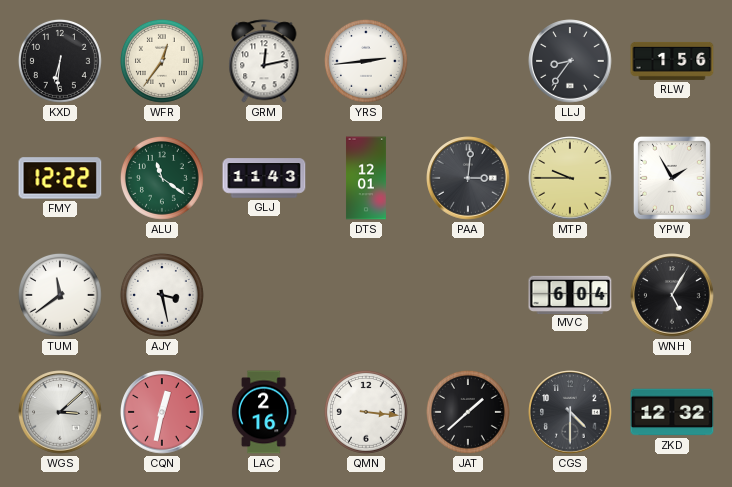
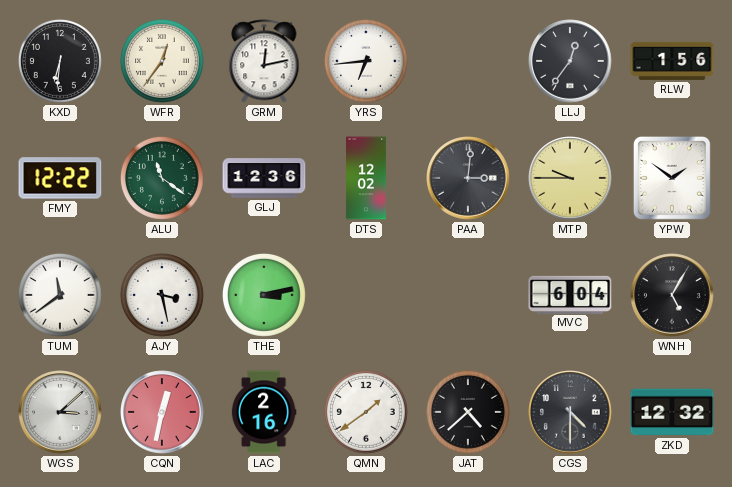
YRS: 2:44 -> 6:44 (366, 61)
LLJ: 8:36 -> 12:36 (570, 61)
GLJ: 11:43 -> 12:36 (264, 178)
DTS: 12:01 -> 12:02 (366, 178)
YPW: 1:55 -> 1:51 (672, 178)
THE: none -> 3:13 (264, 295)
QMN: 3:16 -> 1:39 (366, 412)
JAT: 1:38 -> 4:38 (468, 412)
